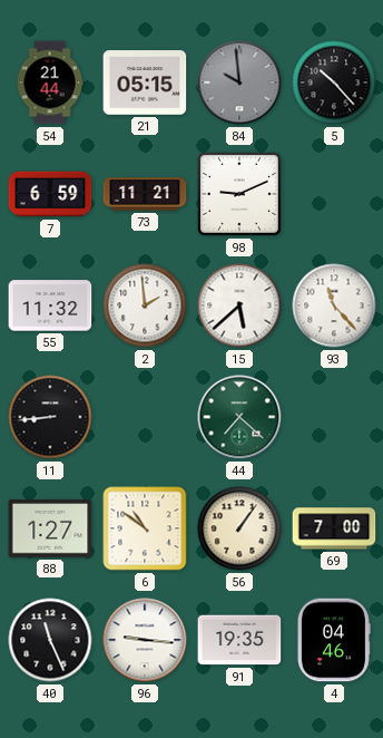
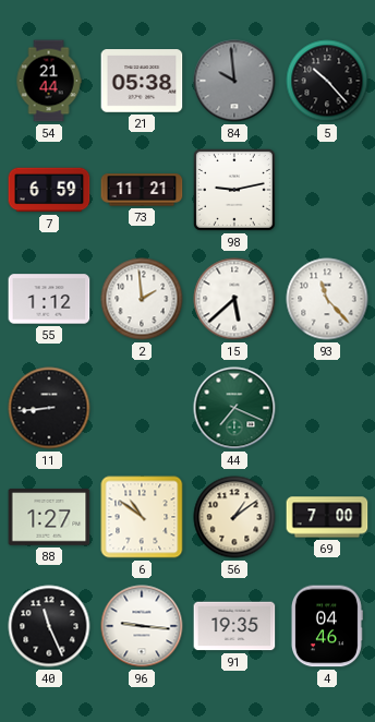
21: 05:15 -> 05:38 (142, 81)
98: 9:11 -> 9:13 (234, 190)
55: 11:32 -> 1:12 (49, 299)
44: 7:22 -> 7:19 (234, 408)
56: 1:06 -> 1:09 (234, 517)
